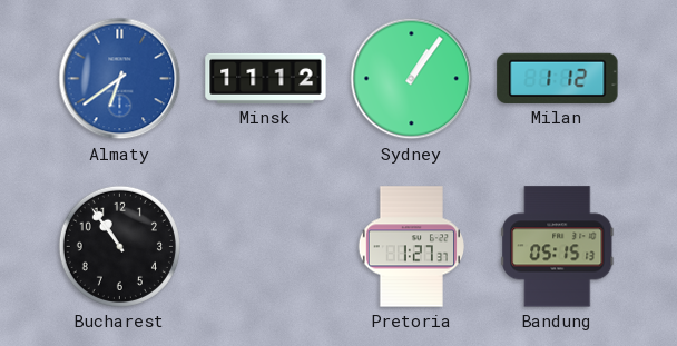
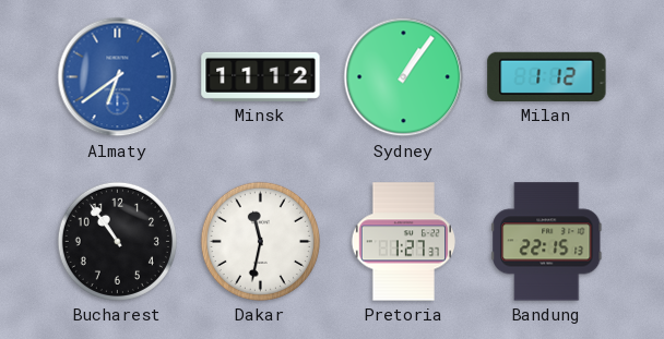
Dakar: none -> 11:32 (260, 241)
Bandung: 05:15 -> 22:15 (547, 242)
